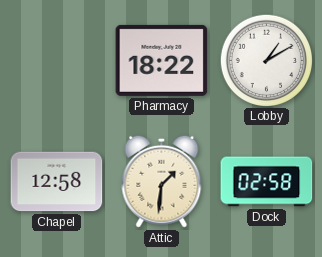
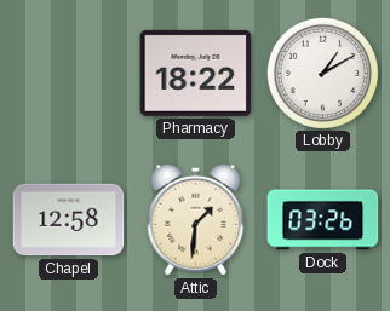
Dock: 02:58 -> 03:26 (323, 220)
